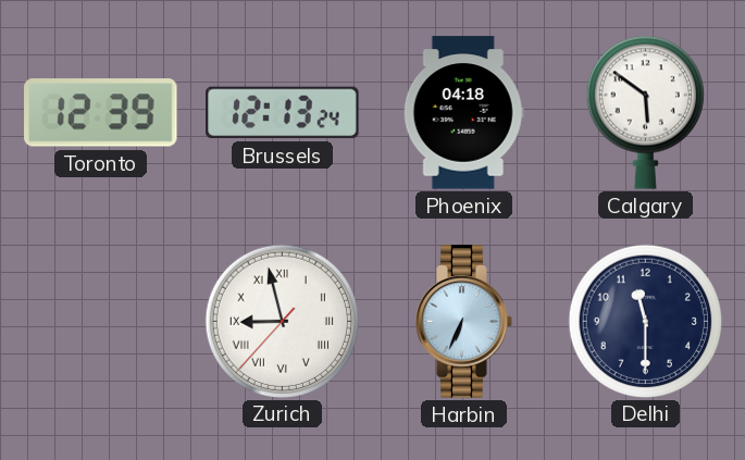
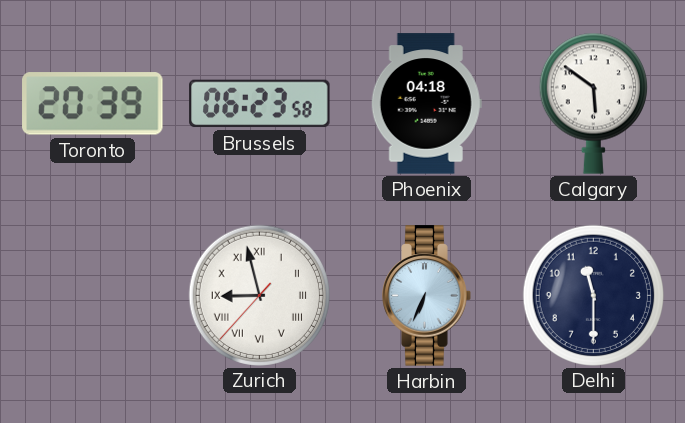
Toronto: 12:39 -> 20:39 (93, 104)
Brussels: 12:13 -> 06:23 (260, 104)
